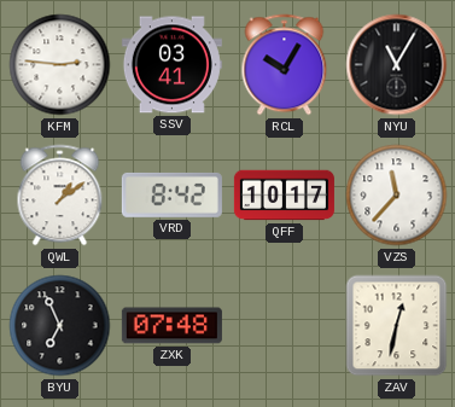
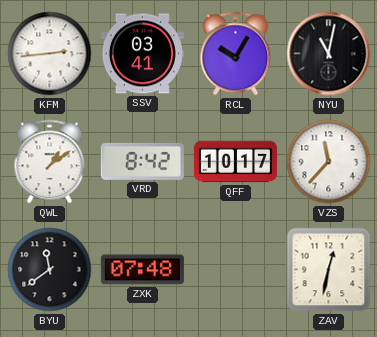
KFM: 2:46 -> 2:44 (50, 54)
NYU: 11:05 -> 11:02 (329, 54)
BYU: 6:56 -> 11:39 (50, 270)
